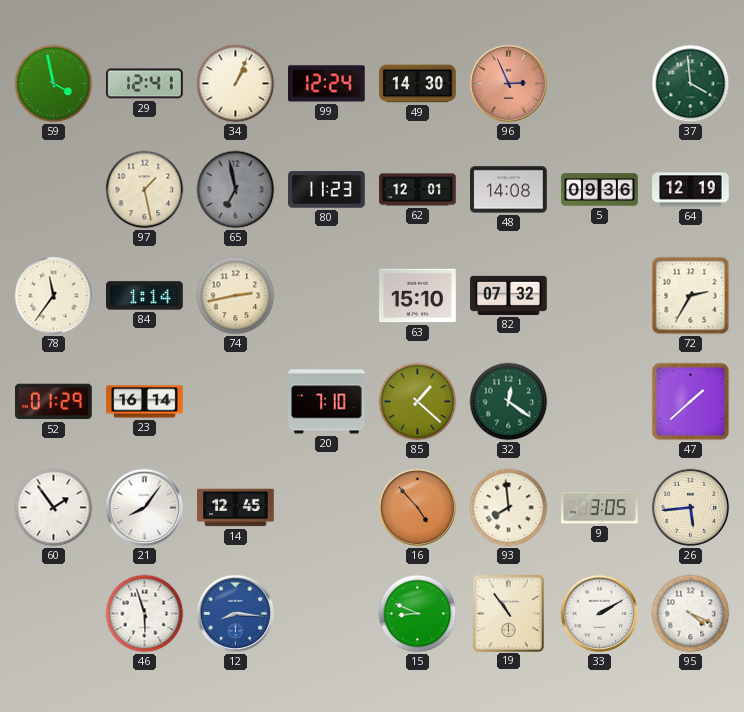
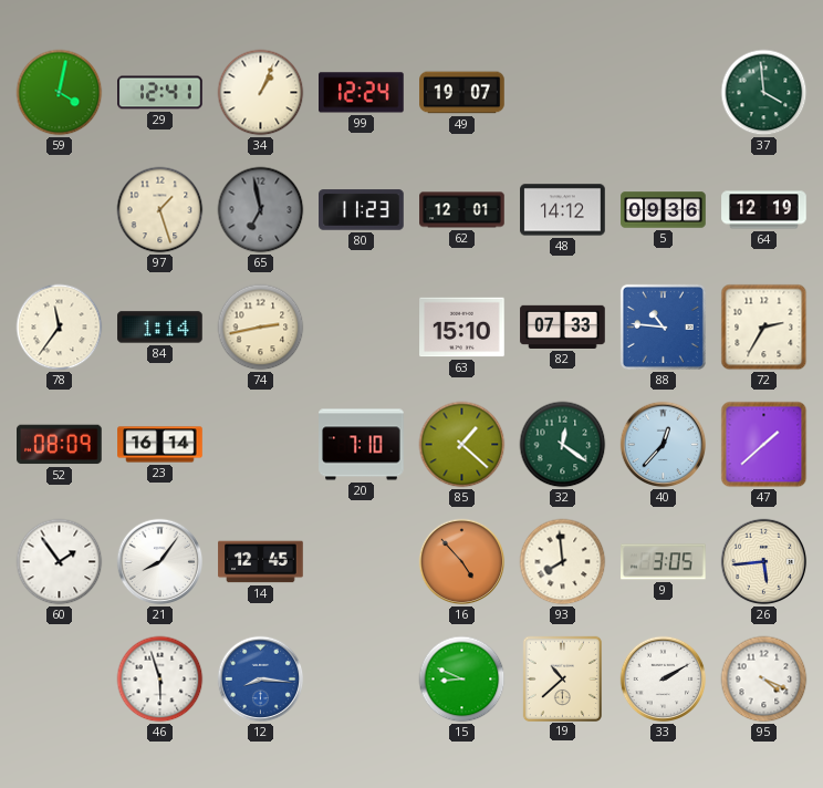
59: 3:58 -> 4:02 (60, 93)
49: 14:30 -> 19:07 (462, 93)
96: 2:56 -> none (509, 84)
97: 1:28 -> 1:27 (160, 210)
48: 14:08 -> 14:12 (563, 210)
82: 07:32 -> 07:33 (563, 326)
88: none -> 10:46 (663, 326)
52: 01:29 -> 08:09 (60, 445)
40: none -> 12:37 (664, 445)
19: 10:54 -> 10:38 (562, 678)
